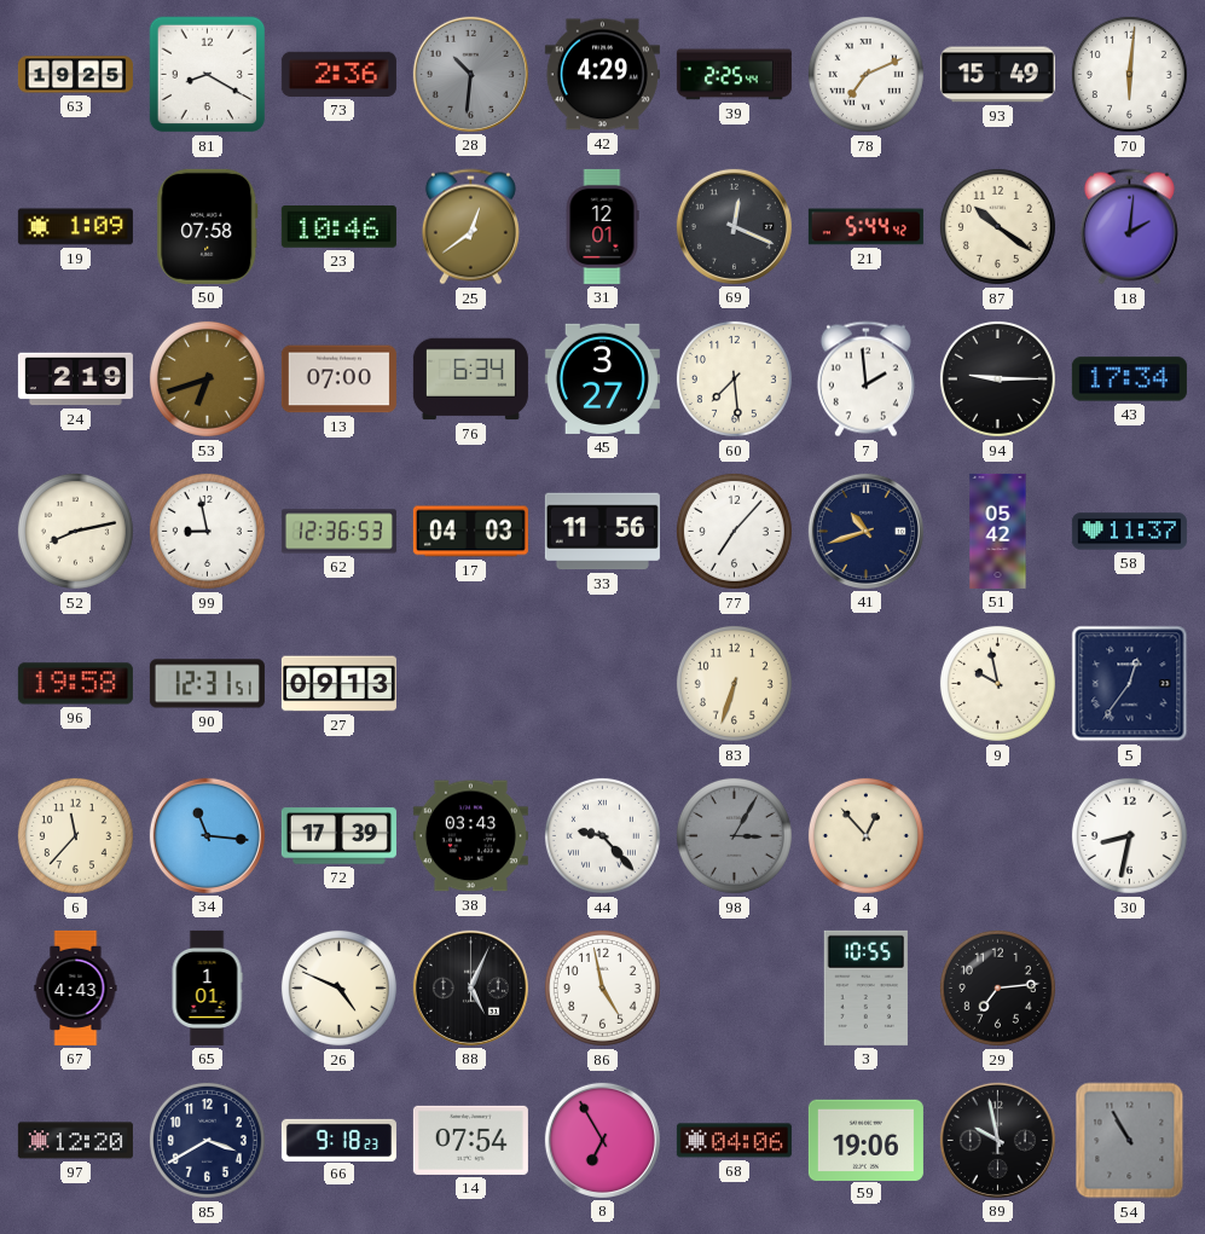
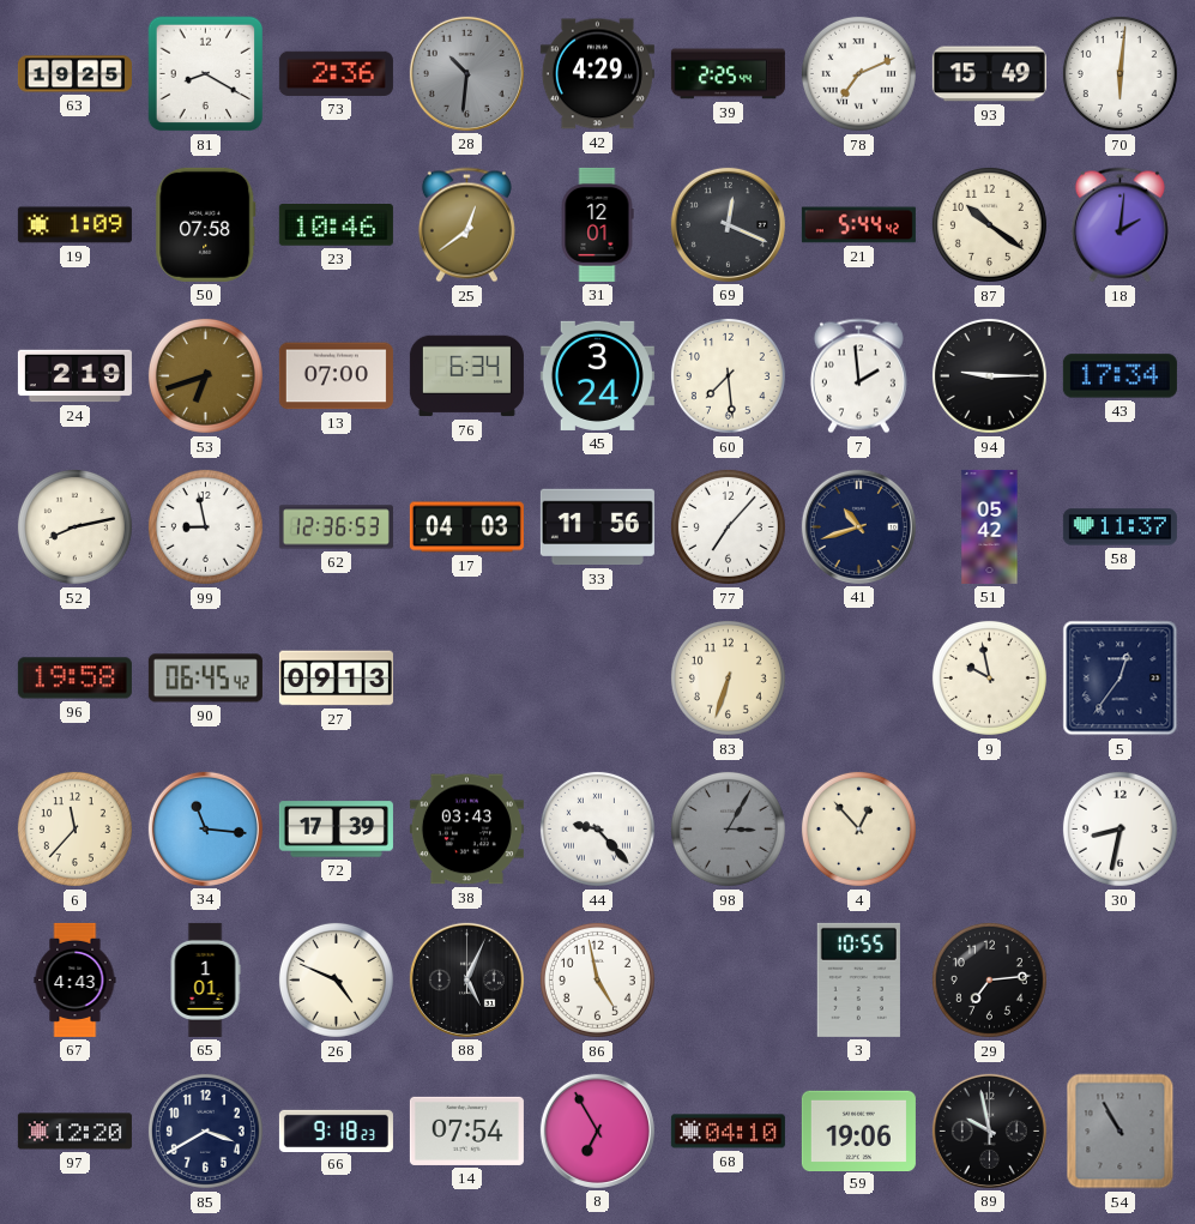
45: 3:27 -> 3:24 (597, 375)
90: 12:31 -> 06:45 (205, 679)
68: 04:06 -> 04:10 (728, 1132)
